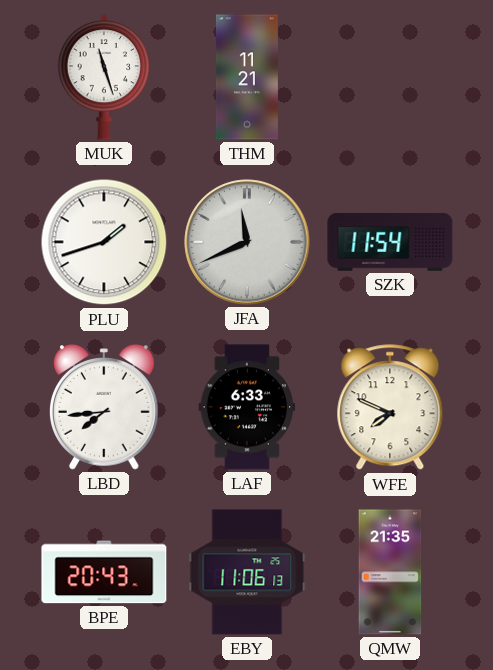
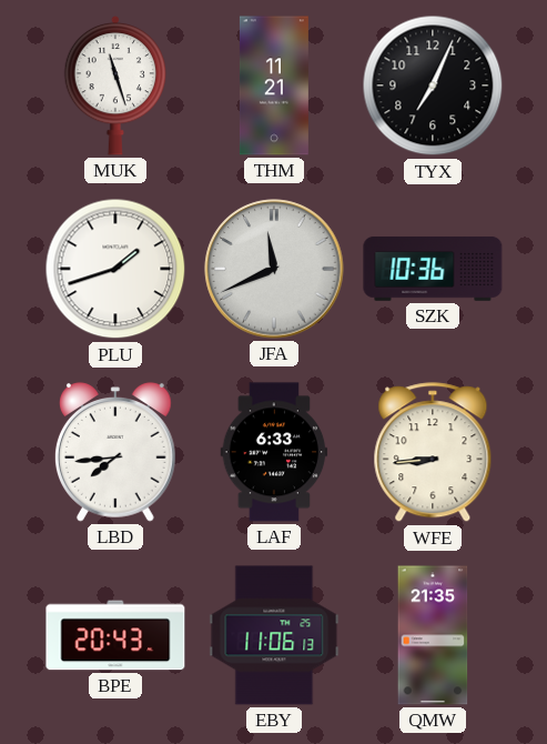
TYX: none -> 7:04 (433, 86)
SZK: 11:54 -> 10:36 (433, 269)
WFE: 7:49 -> 8:44 (433, 453)
